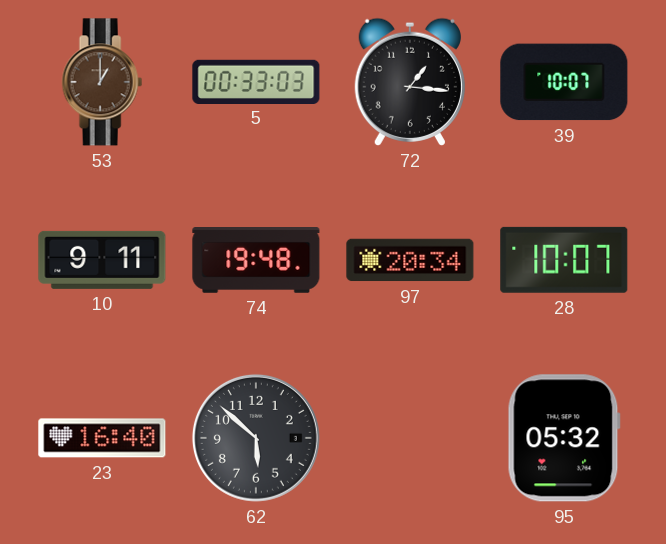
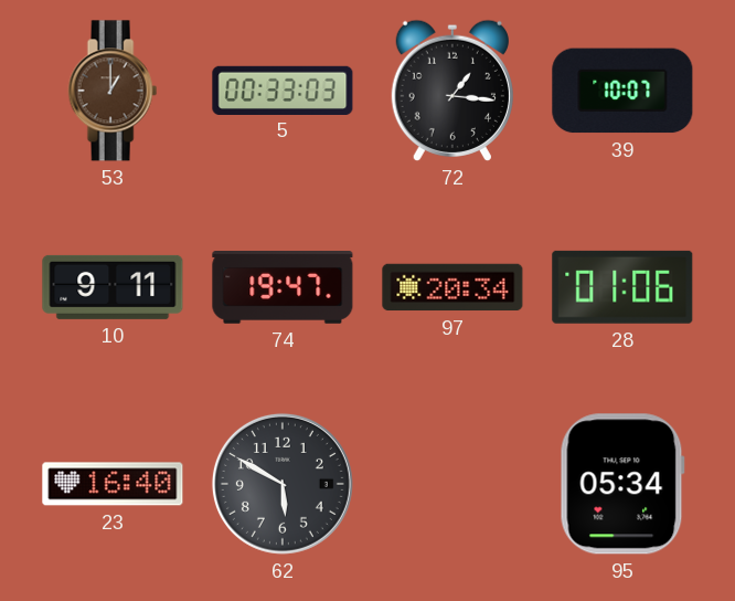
74: 19:48 -> 19:47 (283, 288)
28: 10:07 -> 01:06 (622, 287)
62: 5:52 -> 5:50 (283, 484)
95: 05:32 -> 05:34 (622, 484)
